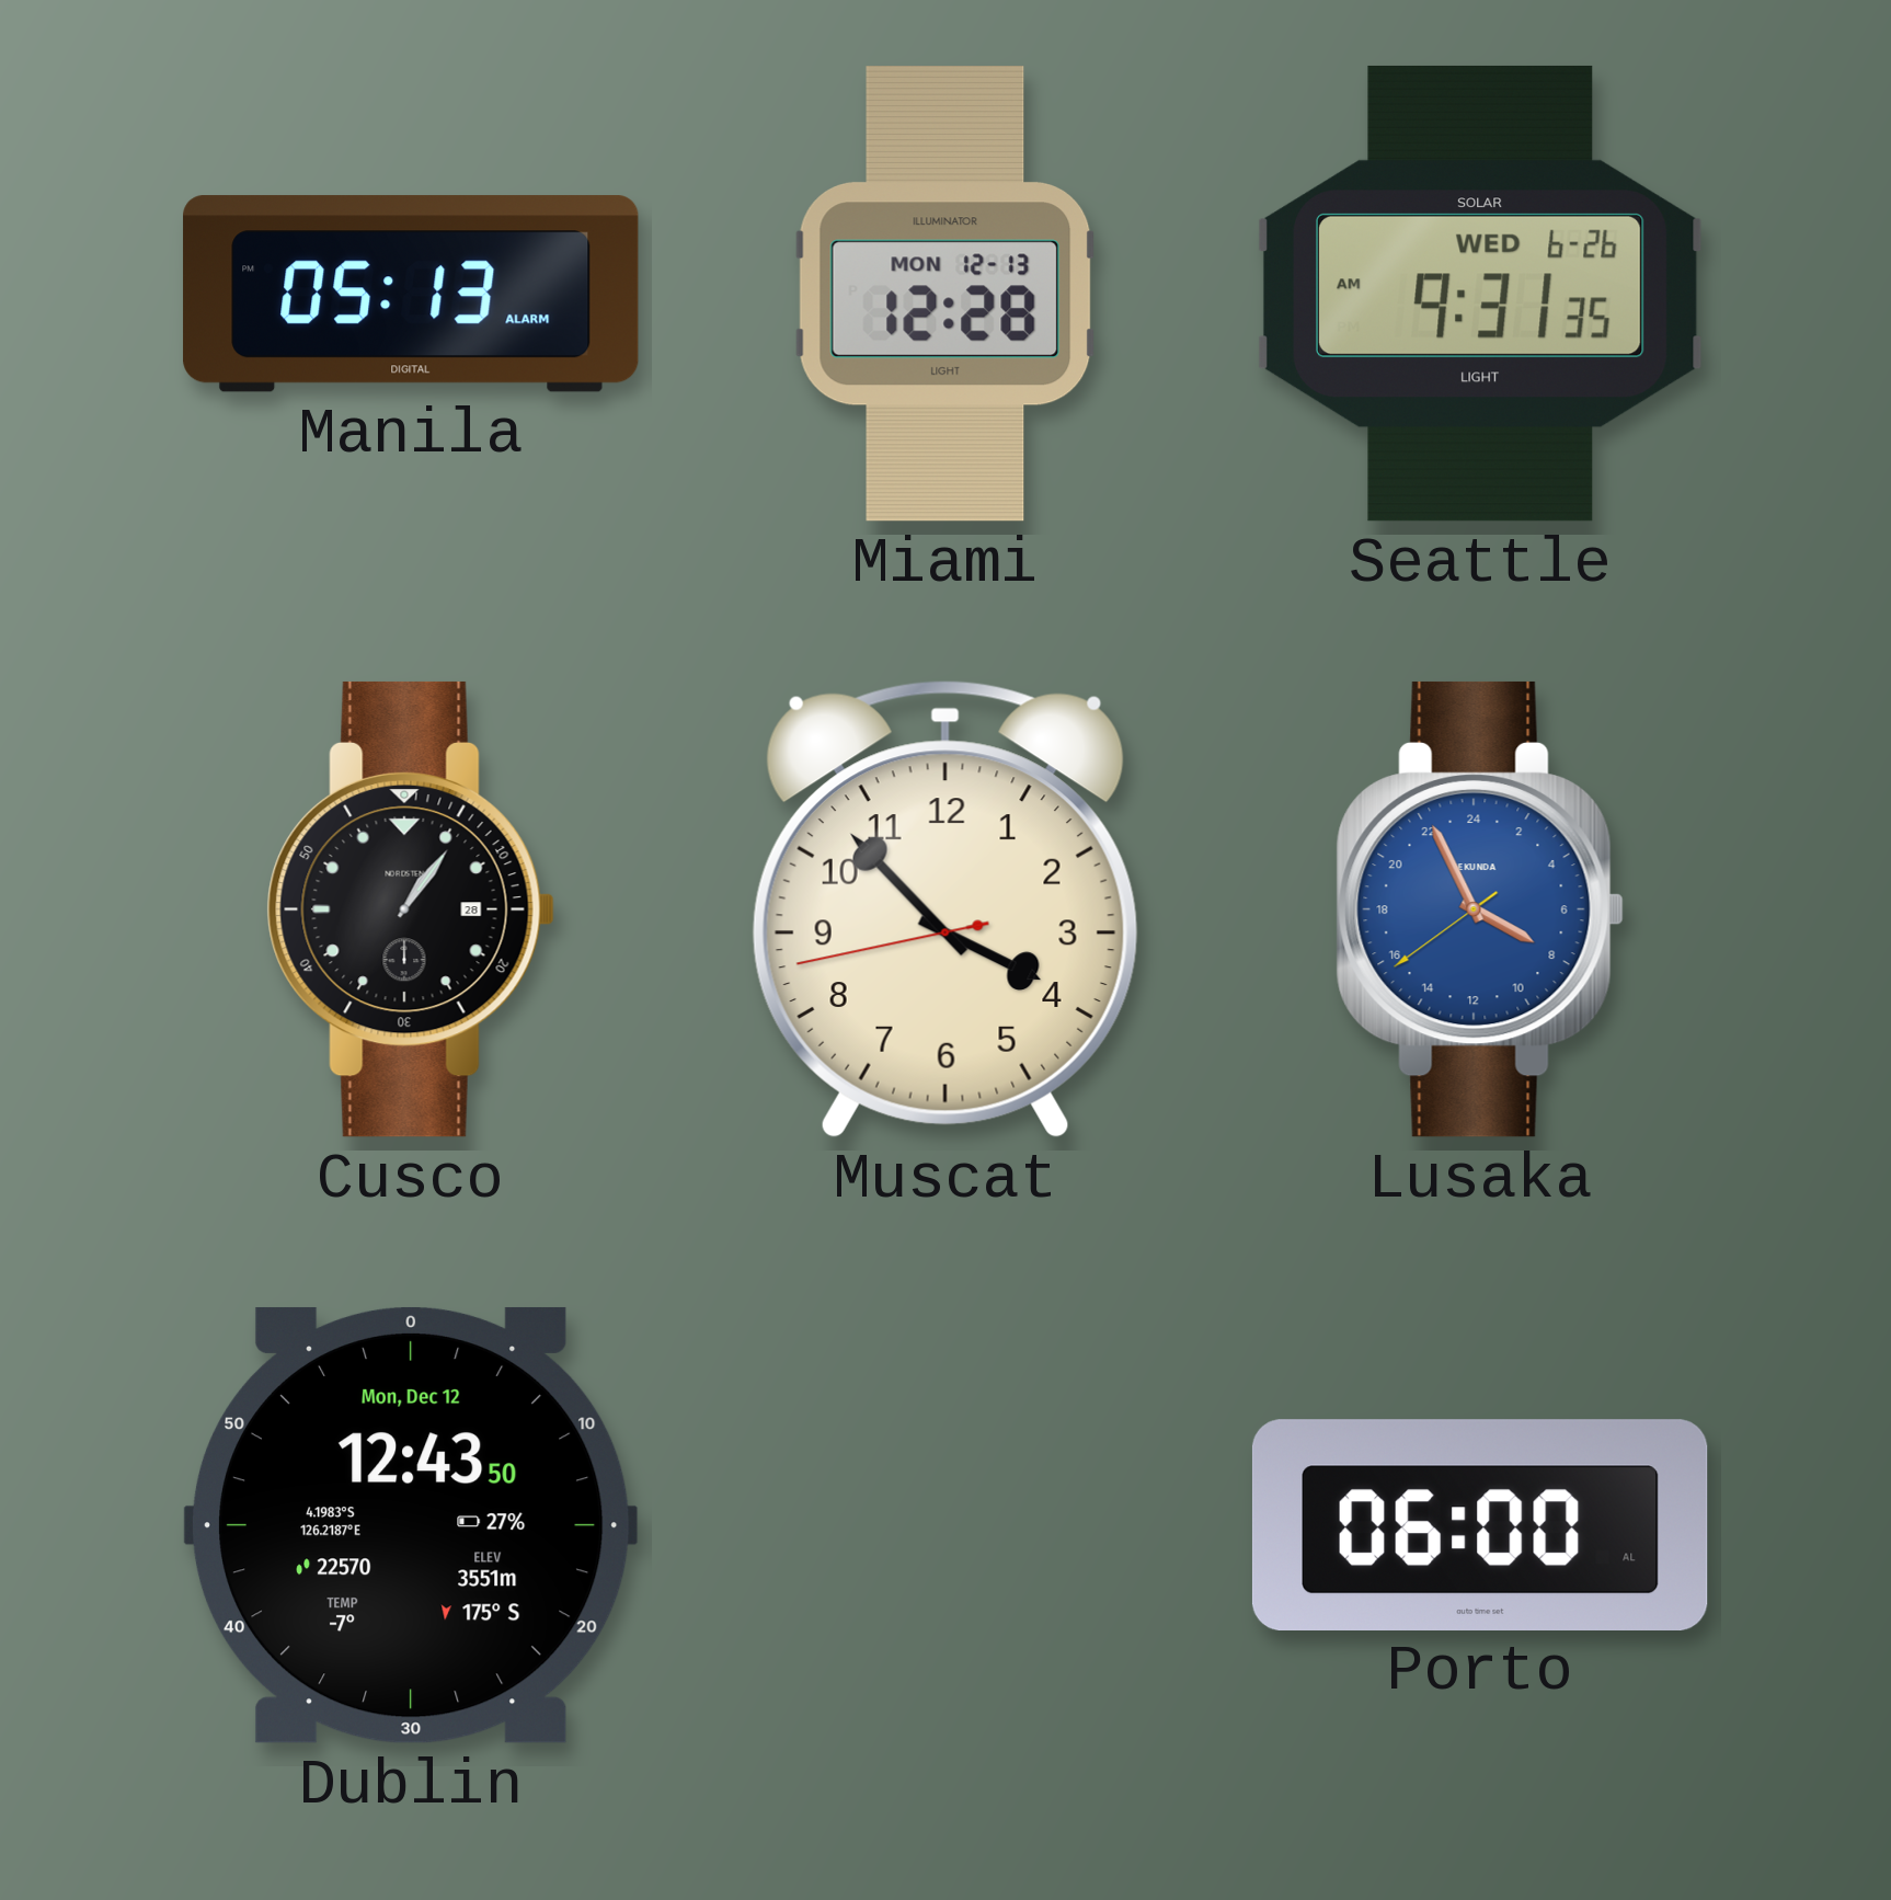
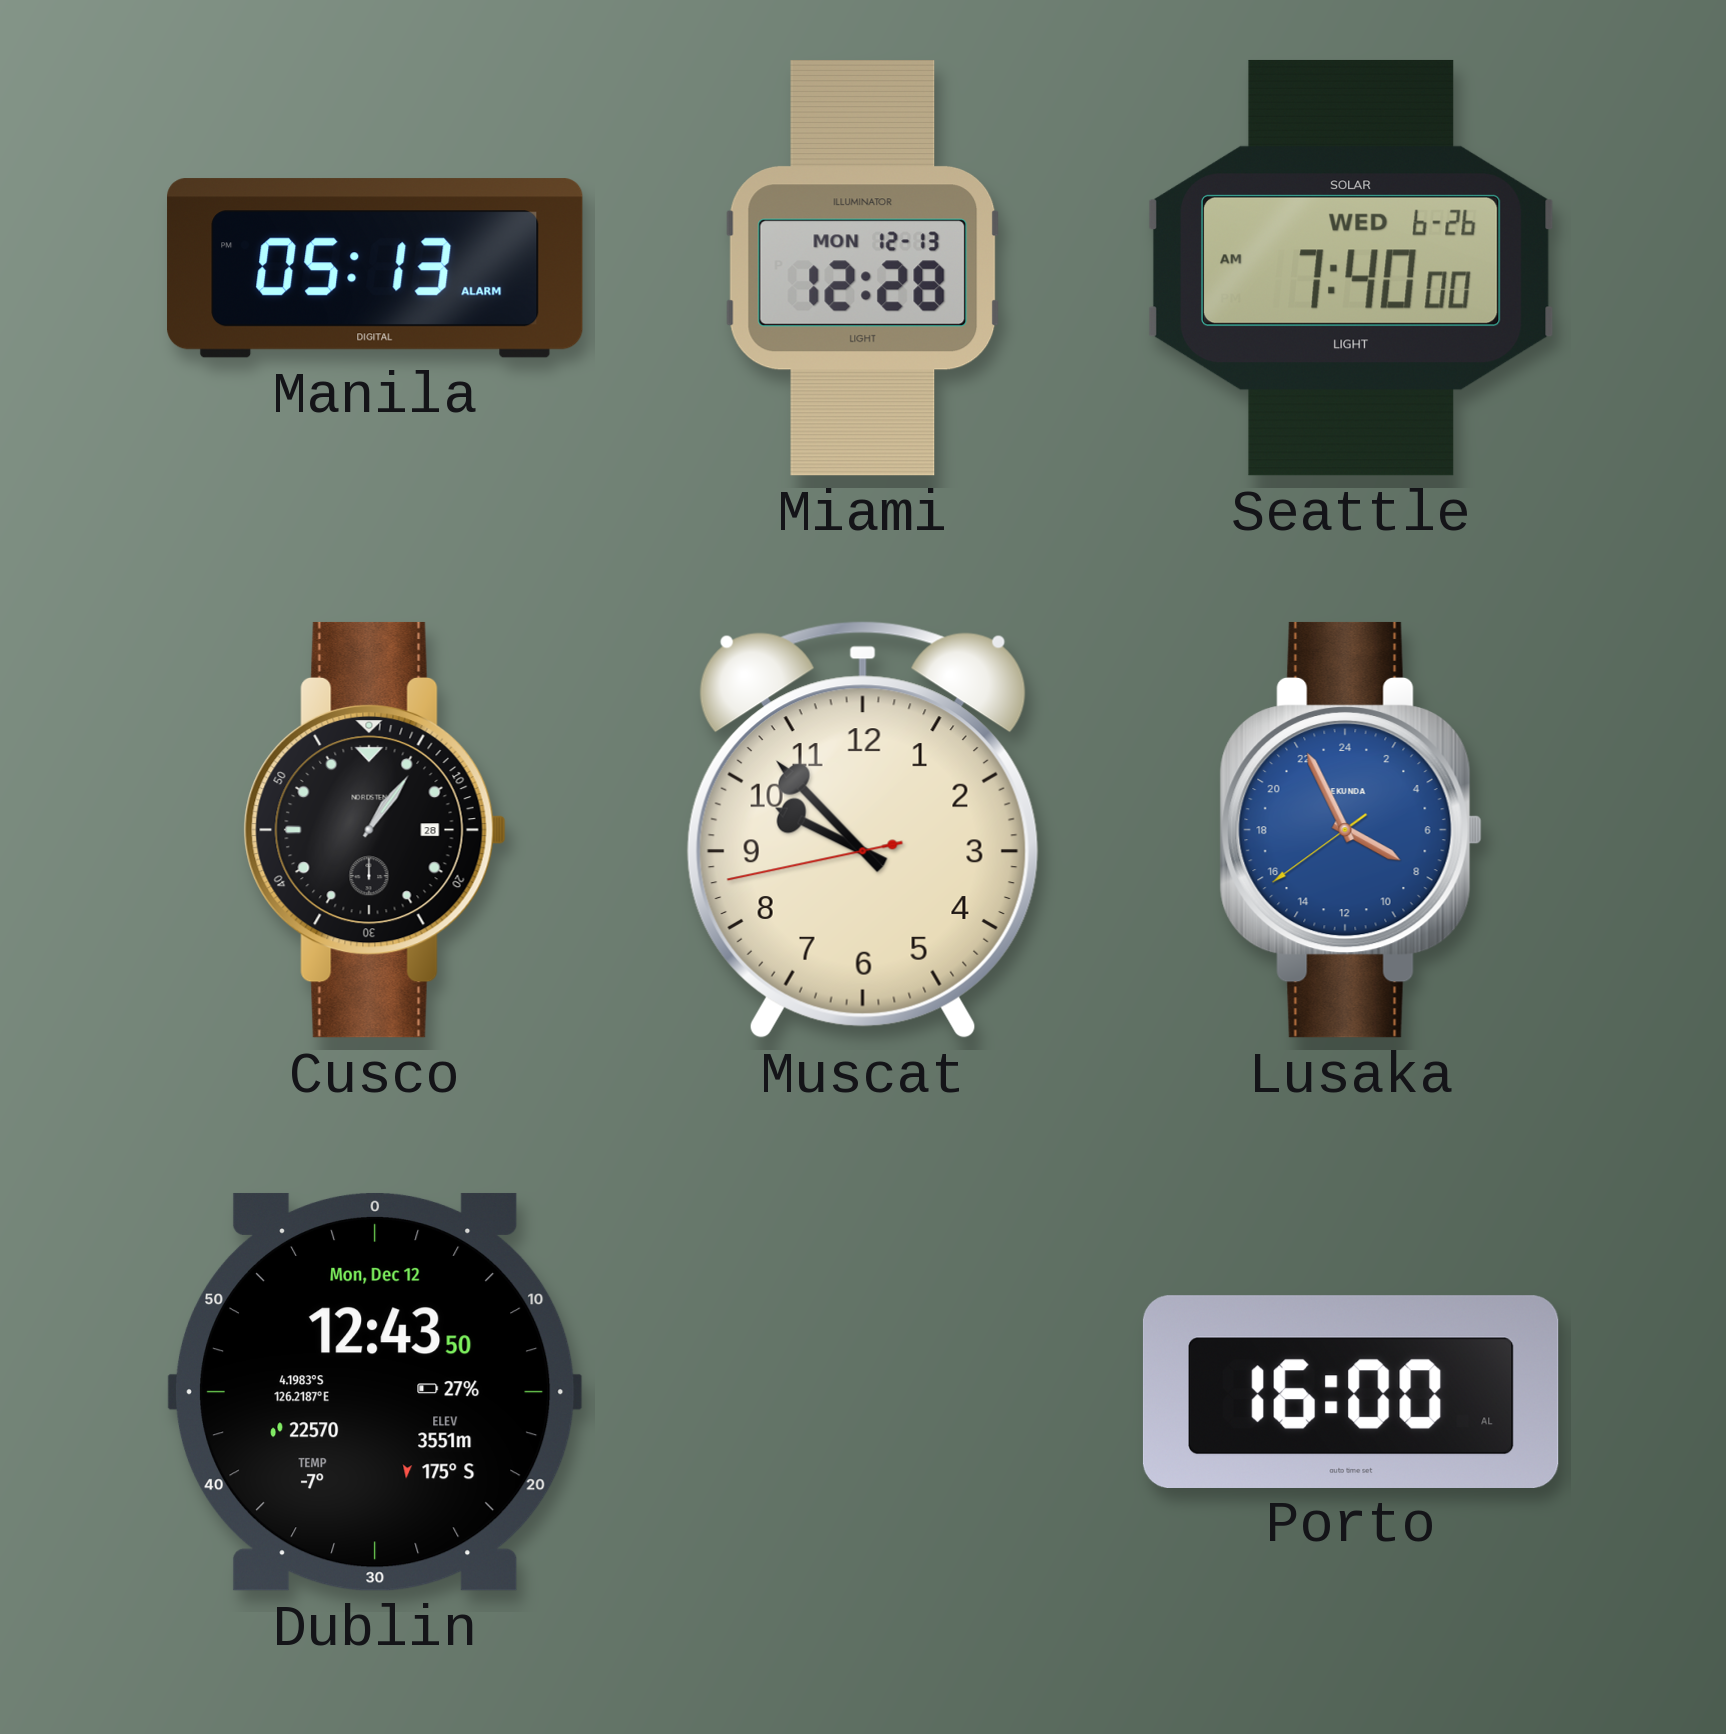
Seattle: 9:31 -> 7:40 (1351, 268)
Muscat: 3:52 -> 9:52 (863, 830)
Porto: 06:00 -> 16:00 (1351, 1391)
